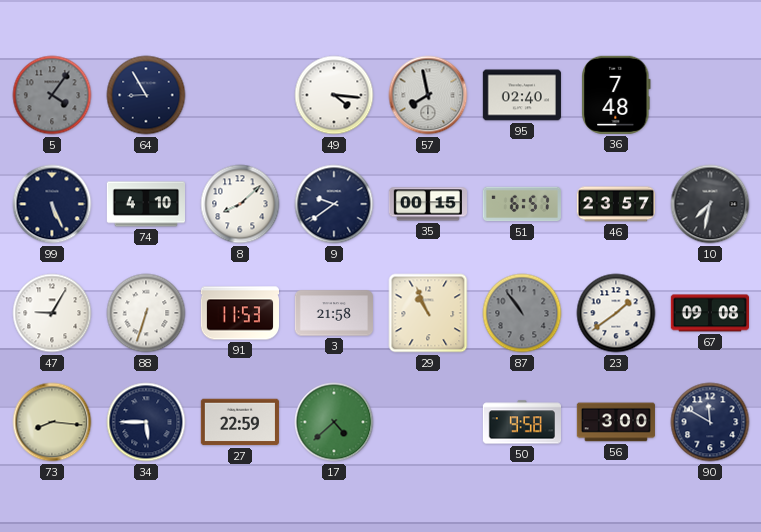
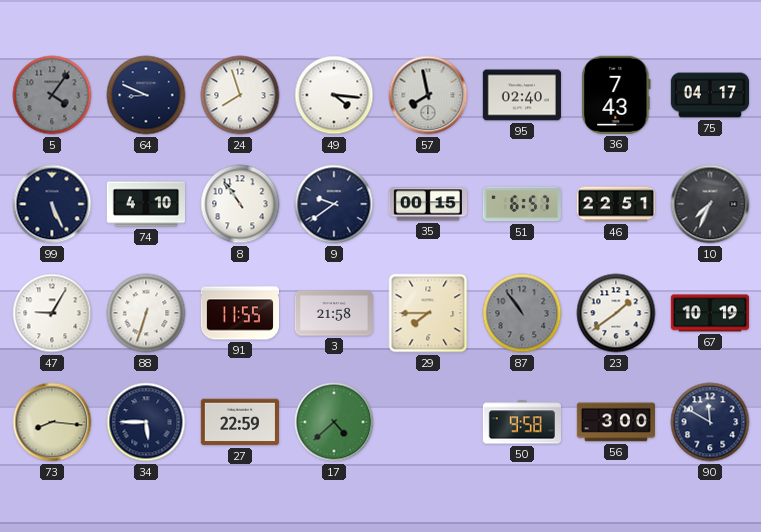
64: 8:55 -> 8:49 (146, 95)
24: none -> 7:57 (240, 95)
36: 7:48 -> 7:43 (616, 95)
75: none -> 04:17 (709, 95)
8: 8:08 -> 10:54 (240, 204)
46: 23:57 -> 22:51 (615, 204)
10: 7:32 -> 7:34 (710, 204)
91: 11:53 -> 11:55 (239, 313)
29: 10:56 -> 7:45 (428, 313)
67: 09:08 -> 10:19 (709, 313)
